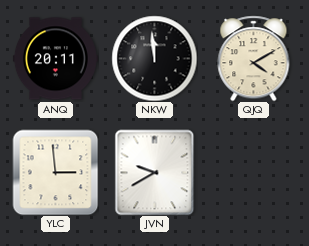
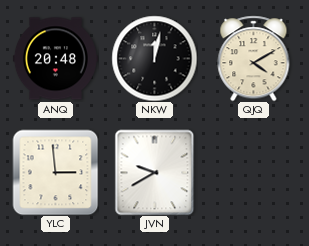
ANQ: 20:11 -> 20:48 (55, 59)
NKW: 11:59 -> 12:02 (154, 58)
